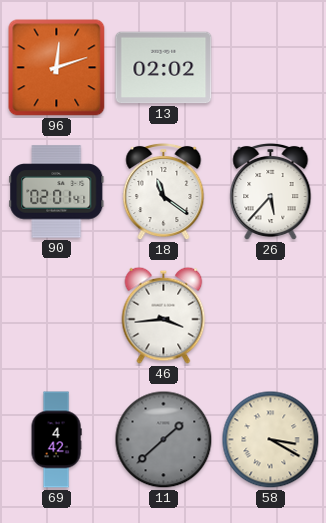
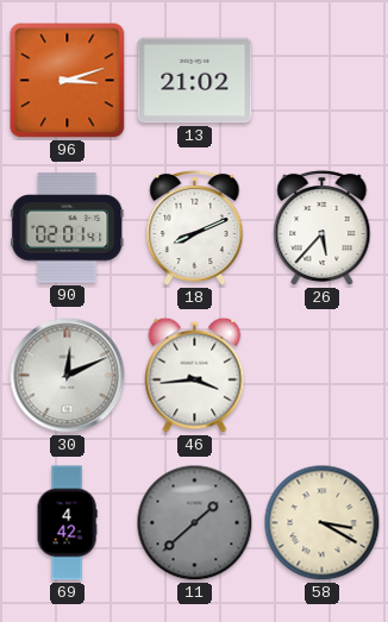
96: 12:12 -> 3:12 (68, 81)
13: 02:02 -> 21:02 (195, 81)
18: 11:21 -> 8:11 (195, 228)
30: none -> 12:11 (68, 376)
